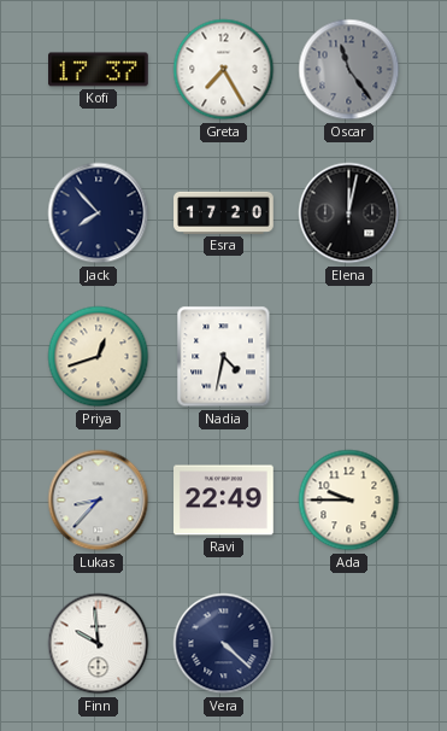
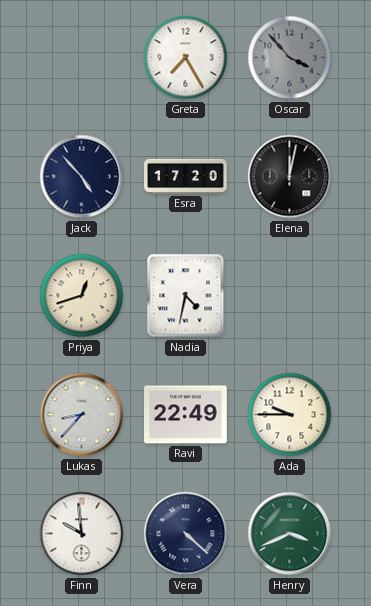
Kofi: 17:37 -> none (99, 70)
Oscar: 11:24 -> 3:53 (290, 58)
Jack: 7:53 -> 4:53 (82, 177)
Henry: none -> 3:41 (290, 534)
